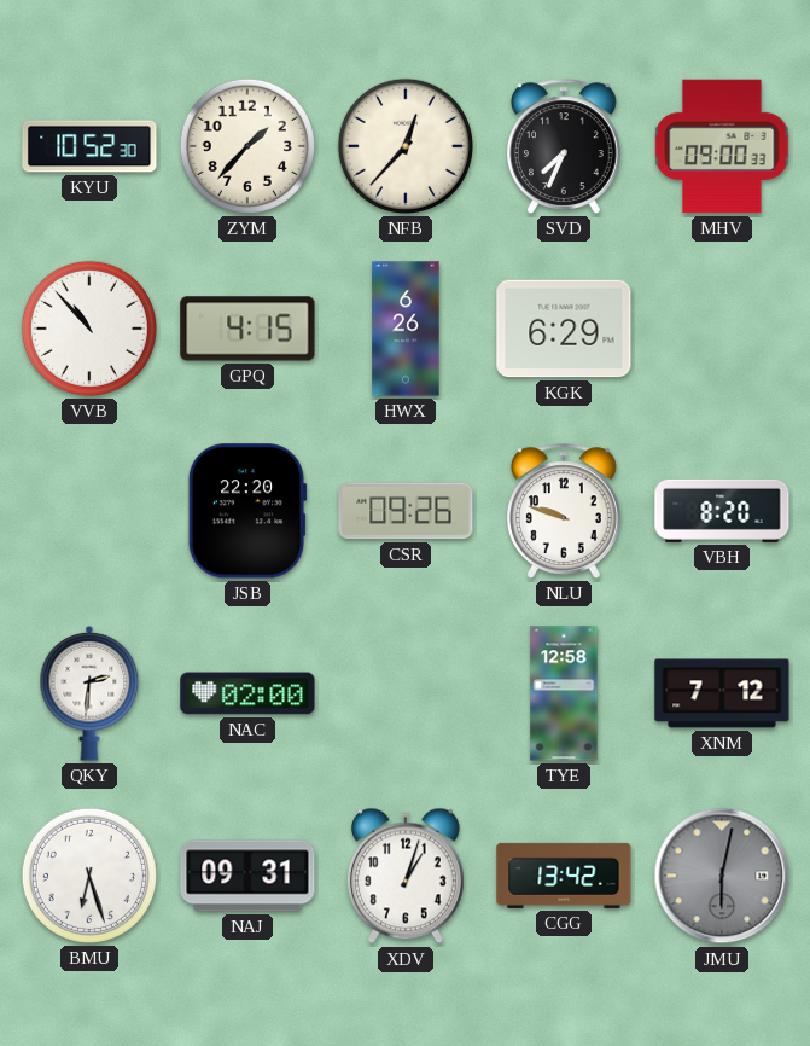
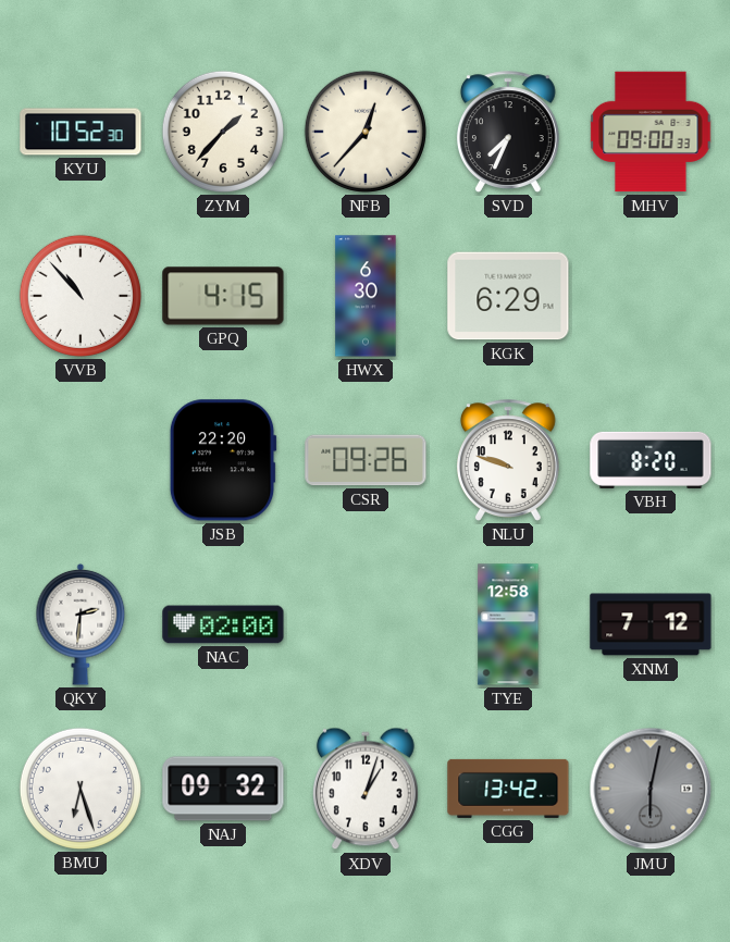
HWX: 6:26 -> 6:30 (366, 296)
NAJ: 09:31 -> 09:32 (223, 789)
